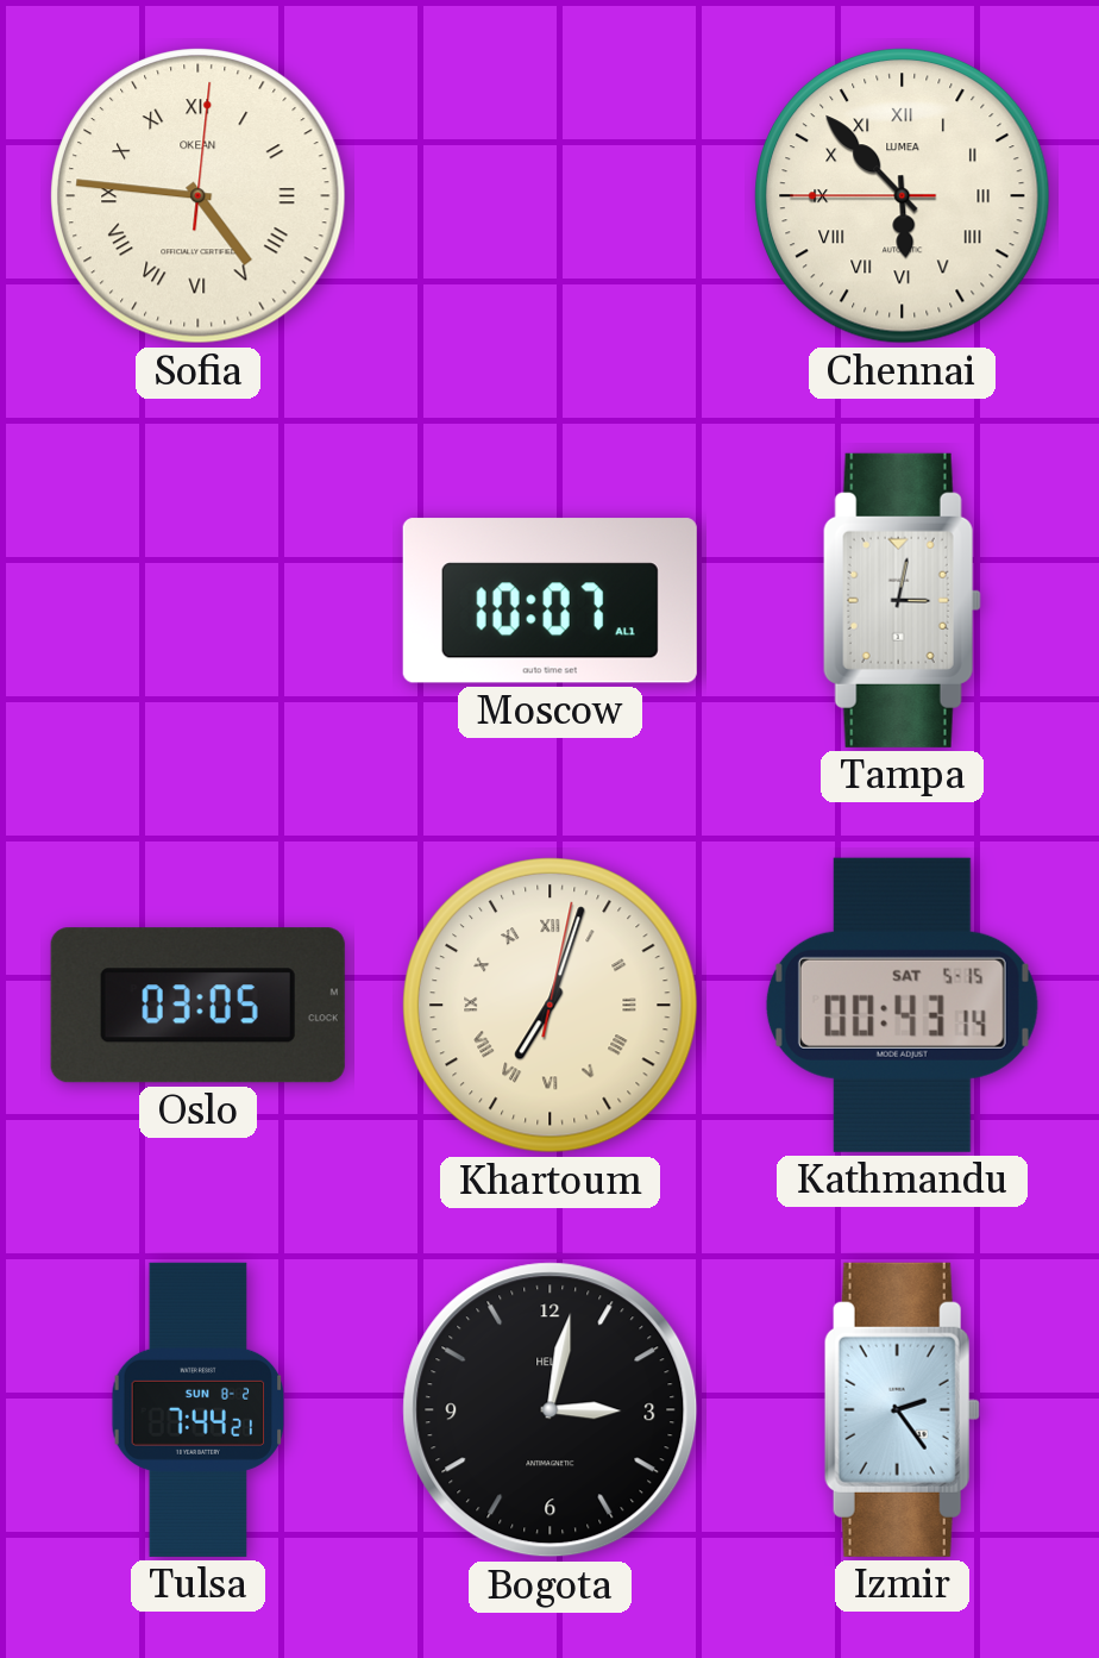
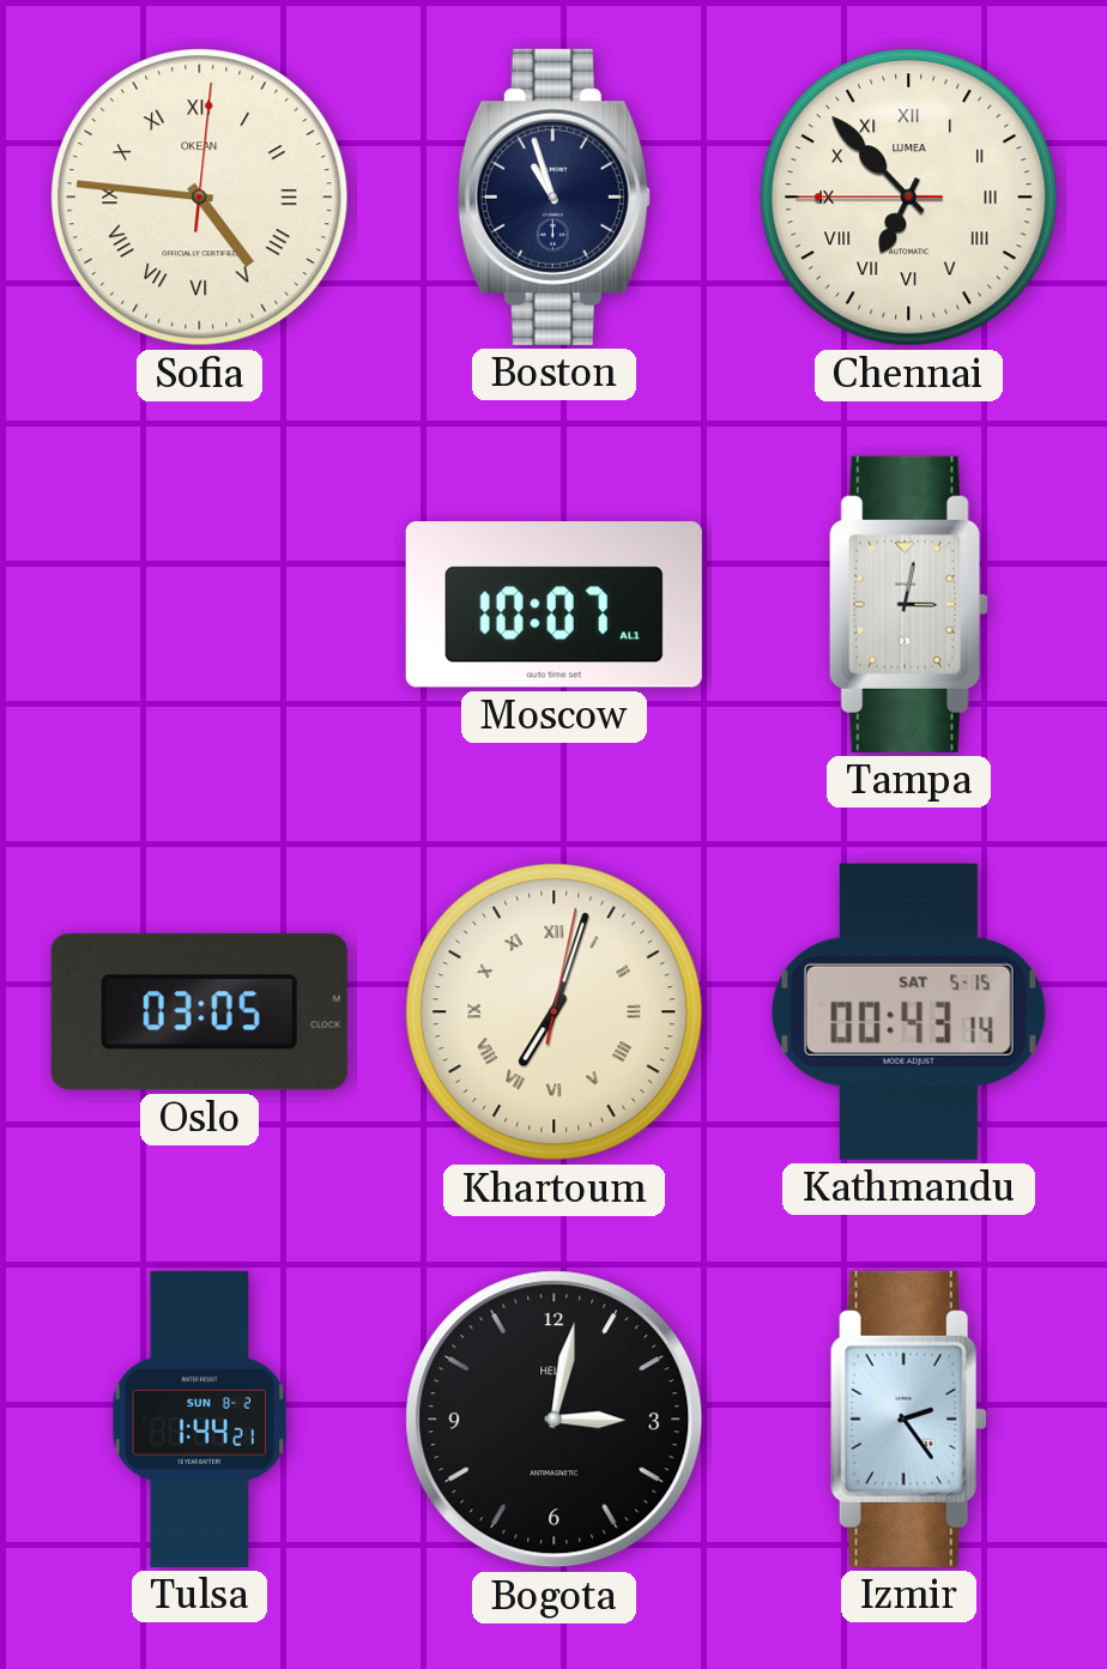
Boston: none -> 10:57 (553, 196)
Chennai: 5:52 -> 6:52 (909, 198)
Tulsa: 7:44 -> 1:44 (200, 1419)
